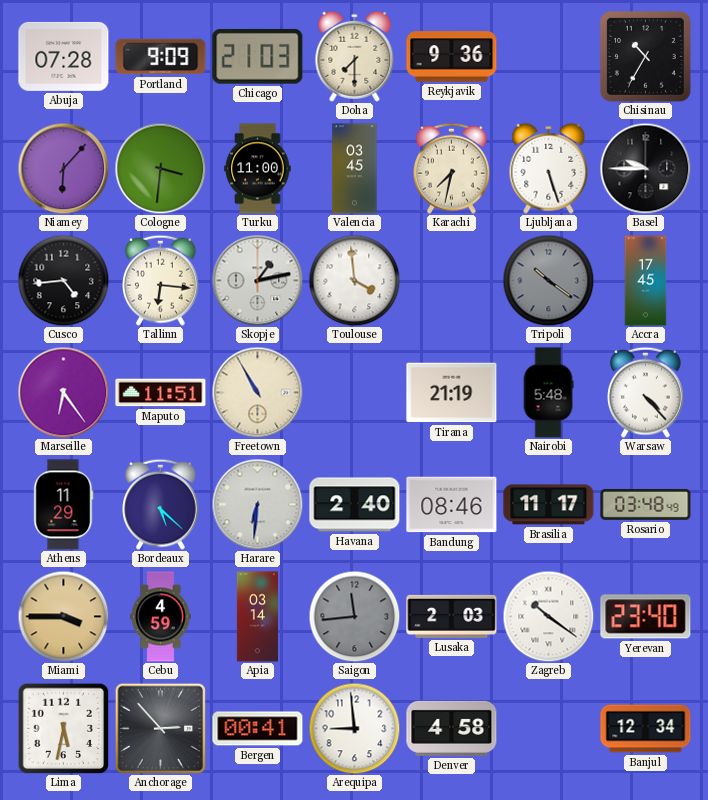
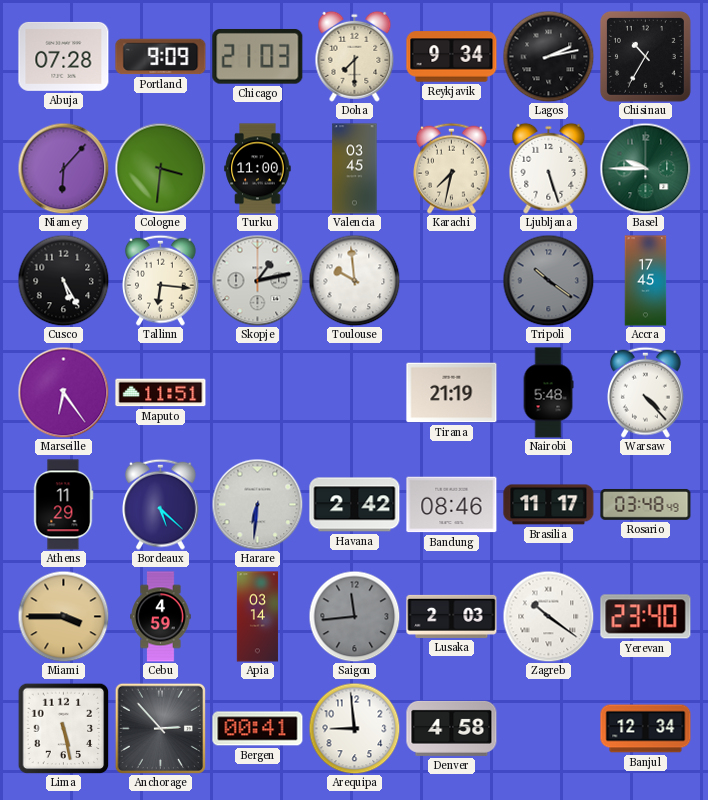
Reykjavik: 9:36 -> 9:34 (452, 57)
Lagos: none -> 2:13 (548, 56)
Basel dial: black -> green (645, 168)
Cusco: 4:44 -> 5:25 (63, 280)
Toulouse: 3:59 -> 9:59 (354, 280)
Freetown: 10:55 -> none (257, 392)
Havana: 2:40 -> 2:42 (355, 505)
Lima: 5:32 -> 5:28 (63, 728)
